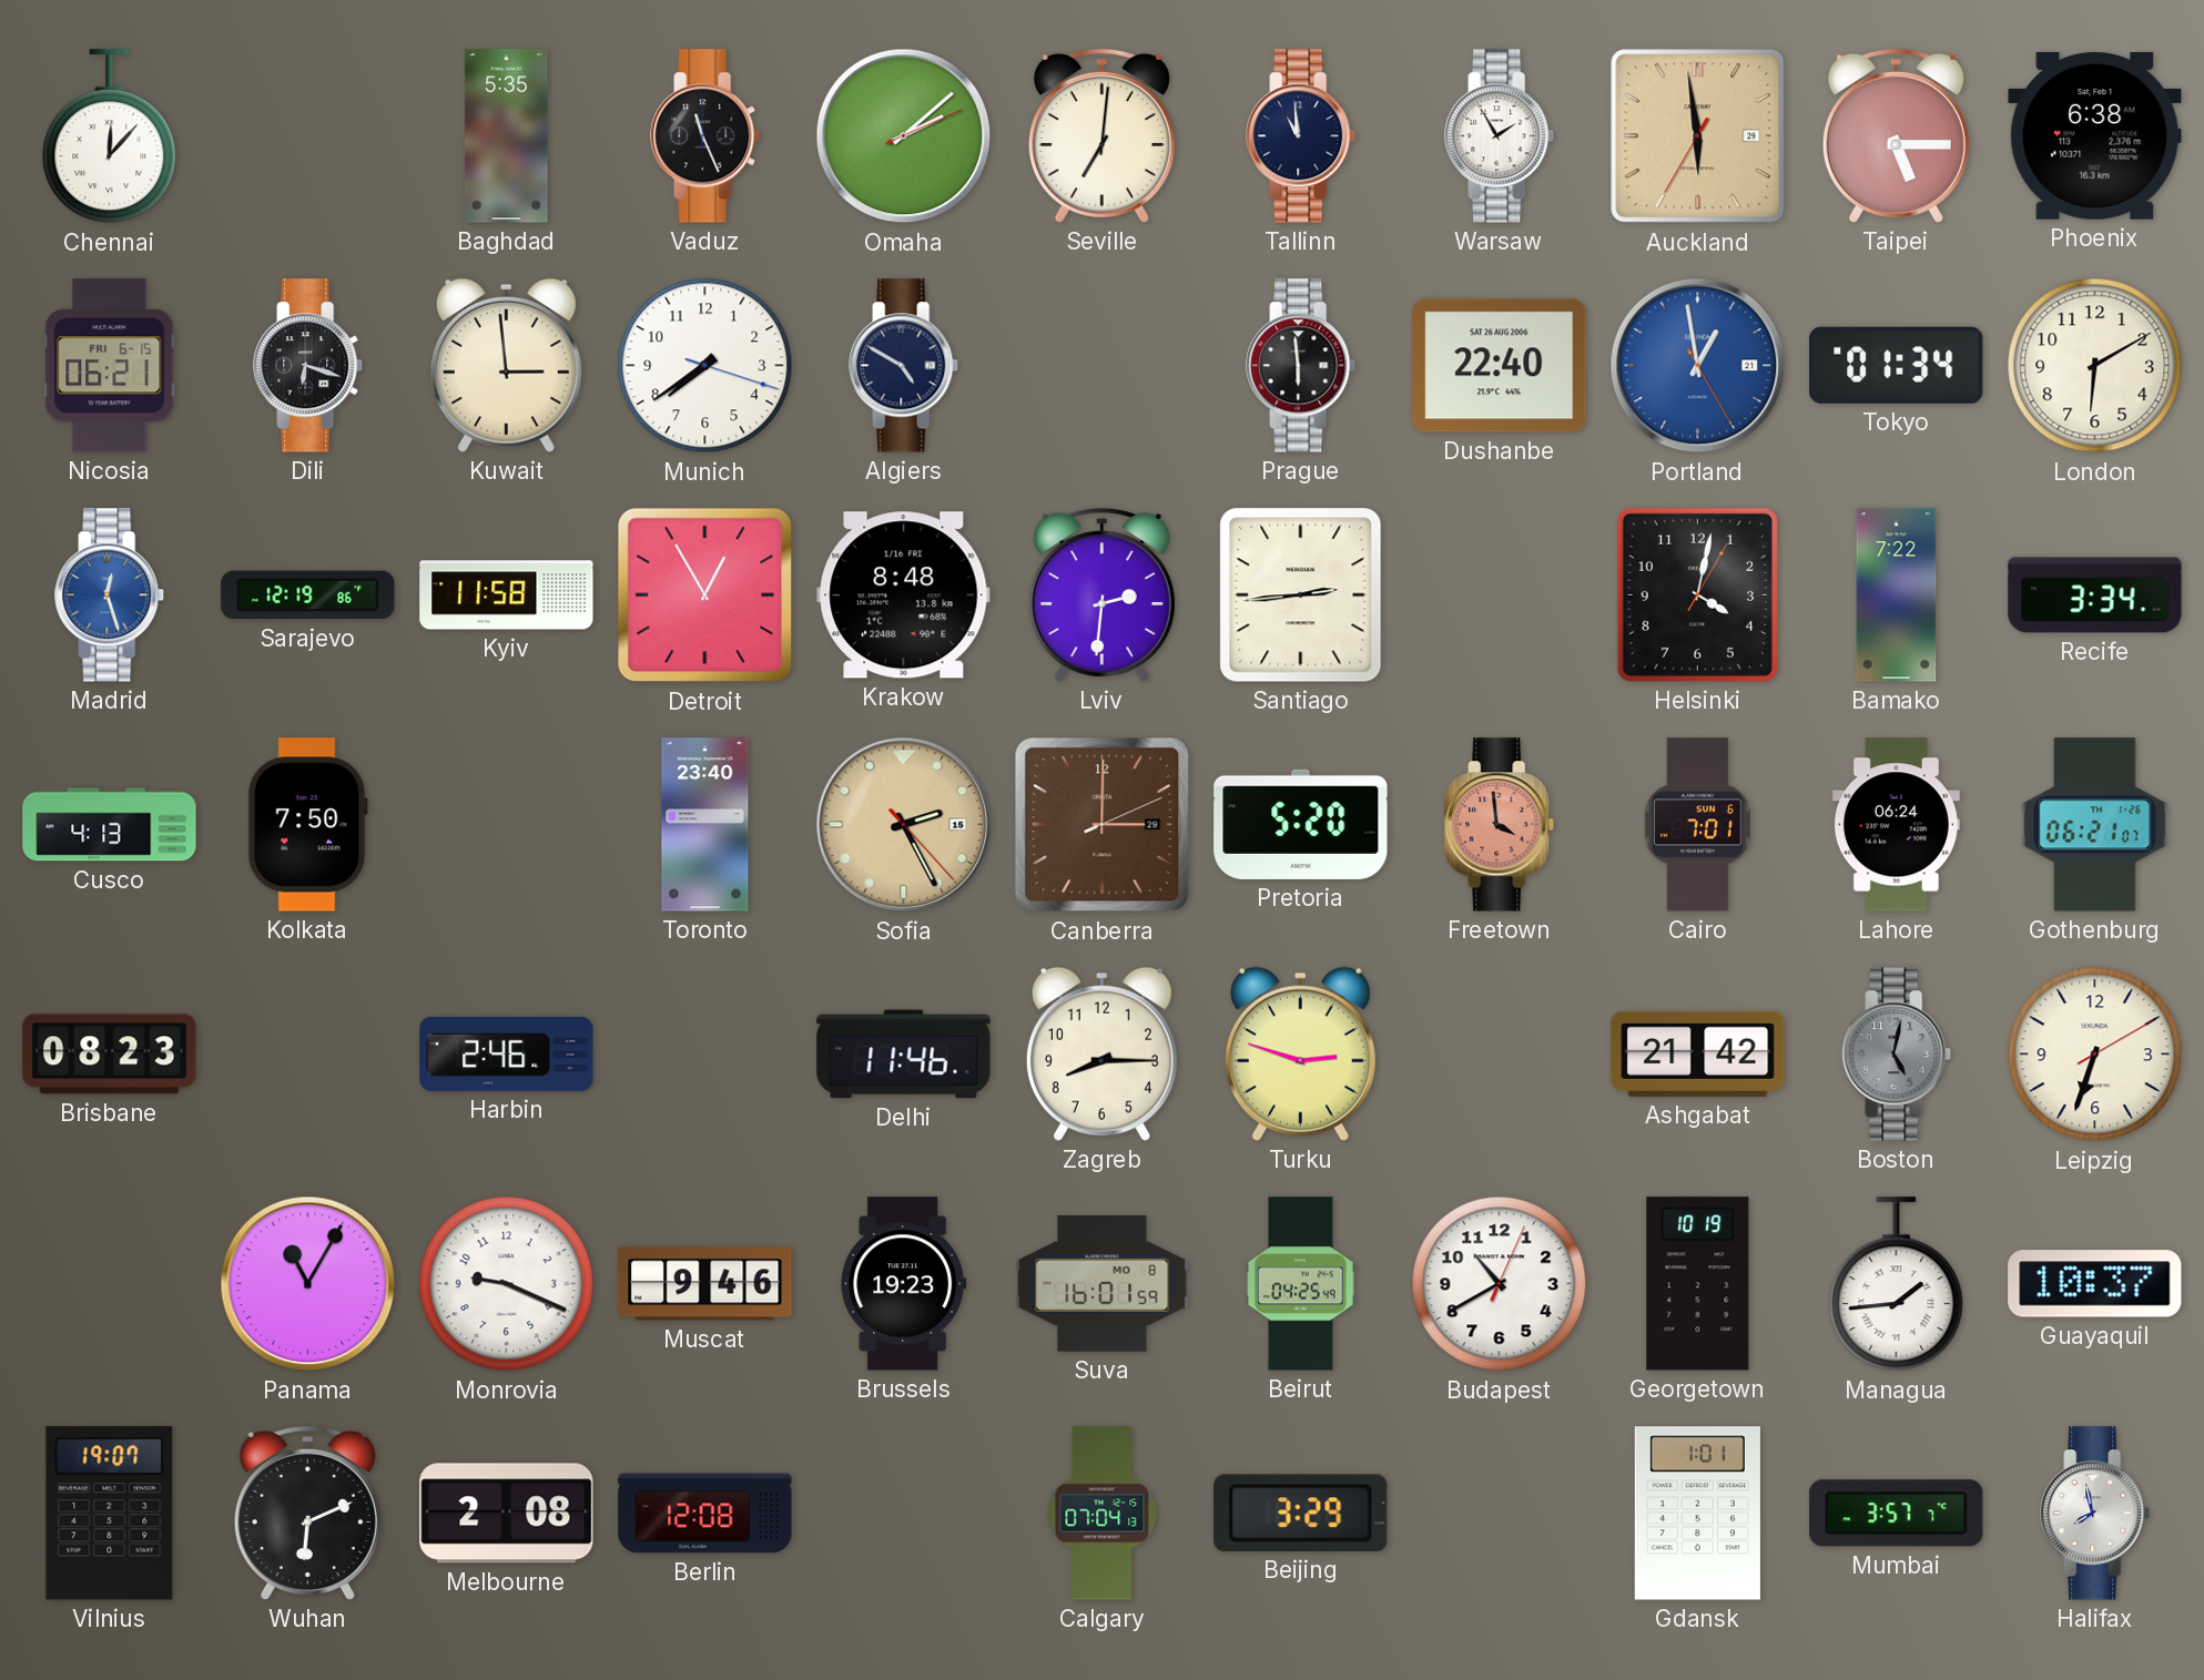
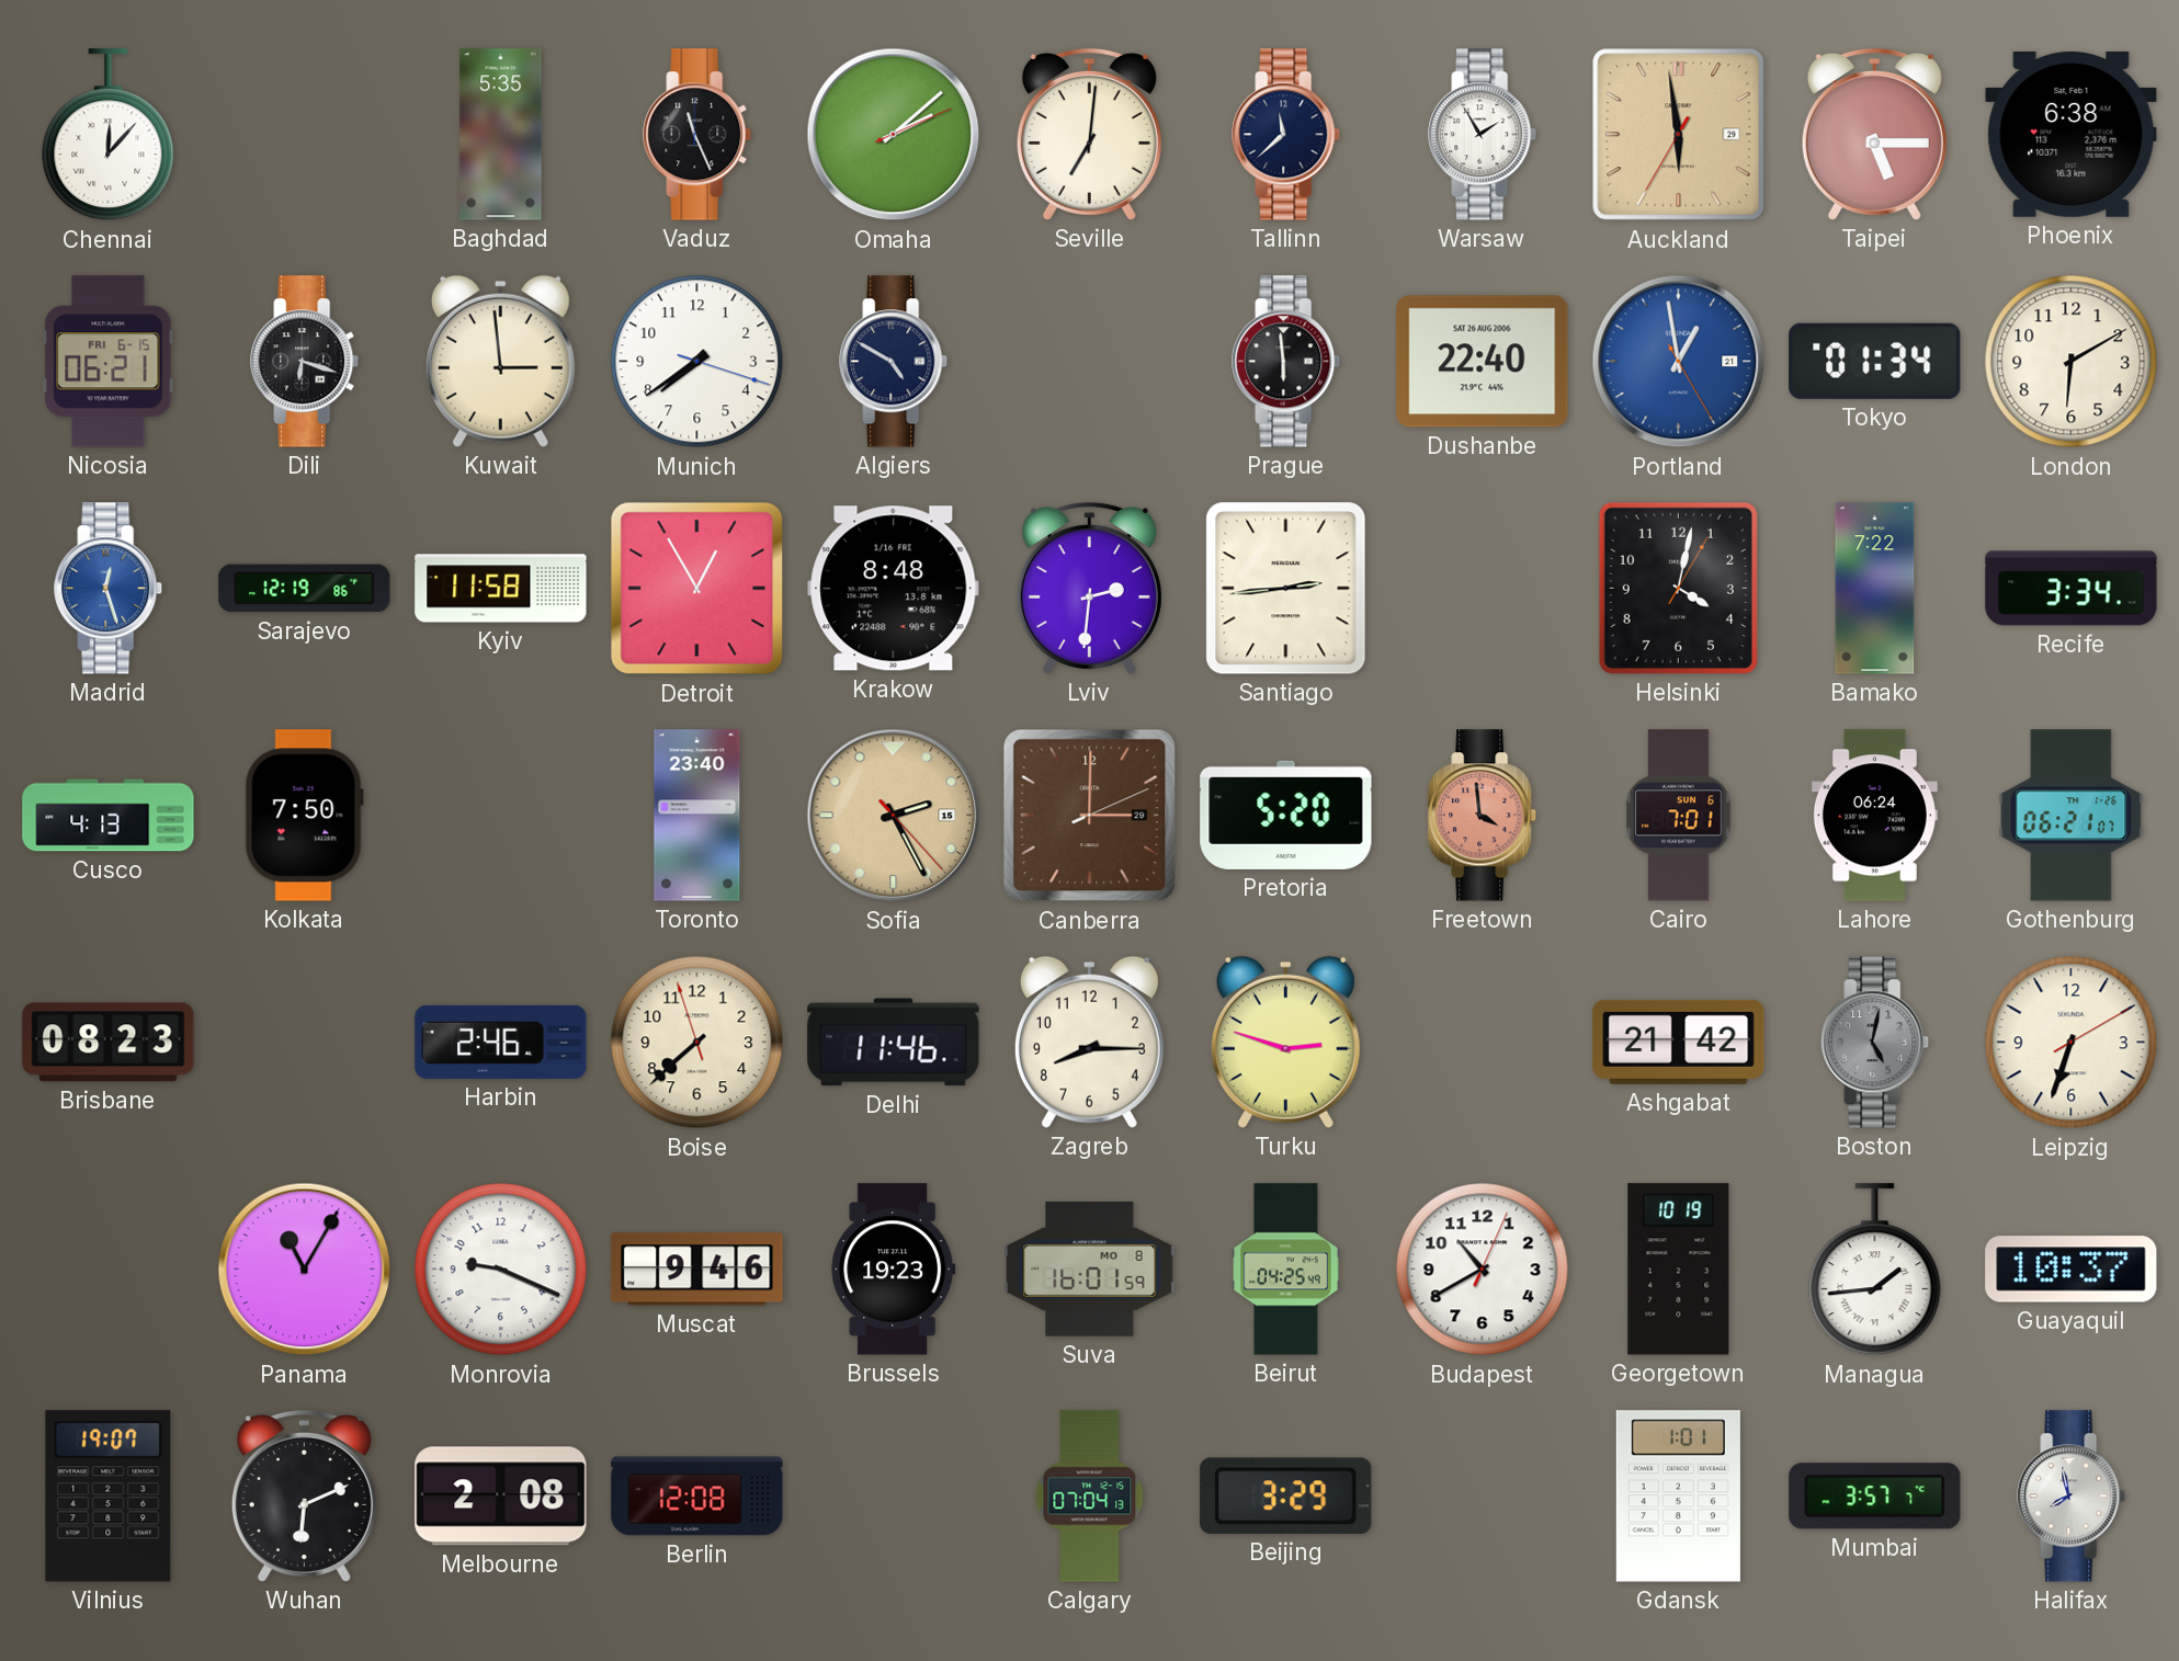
Tallinn: 10:59 -> 11:38 (1286, 135)
Boise: none -> 7:37 (697, 1043)
